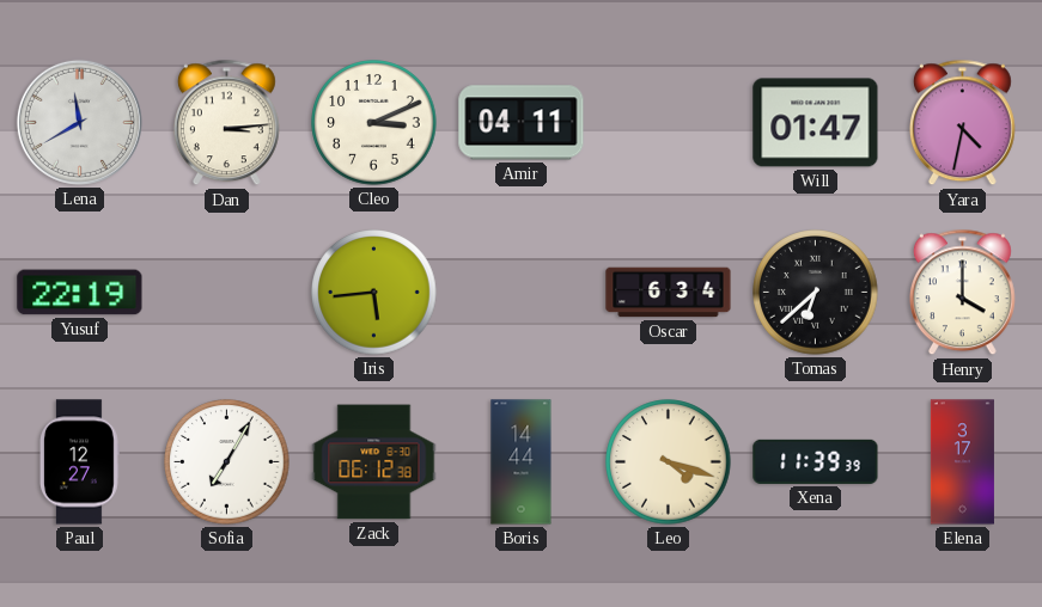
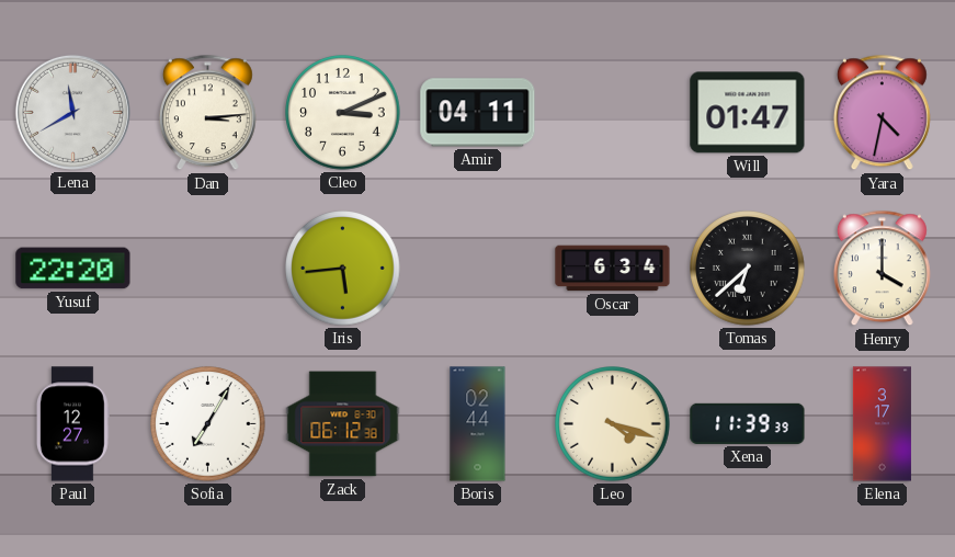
Yusuf: 22:19 -> 22:20 (73, 269)
Boris: 14:44 -> 02:44 (478, 424)
